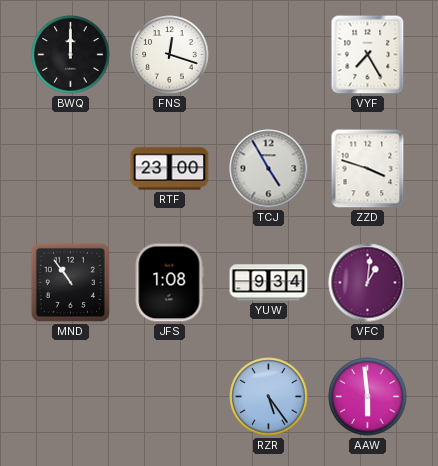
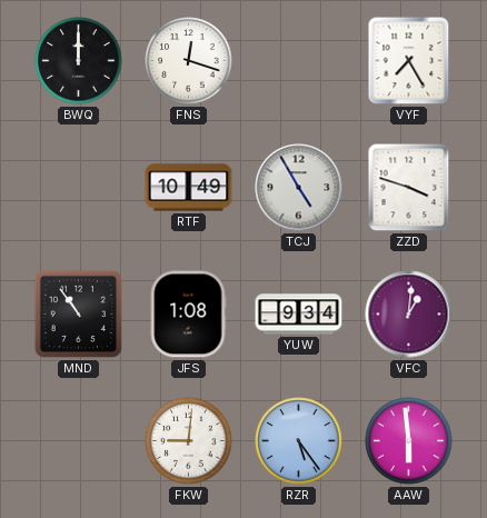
RTF: 23:00 -> 10:49 (189, 188)
FKW: none -> 9:01 (189, 441)
